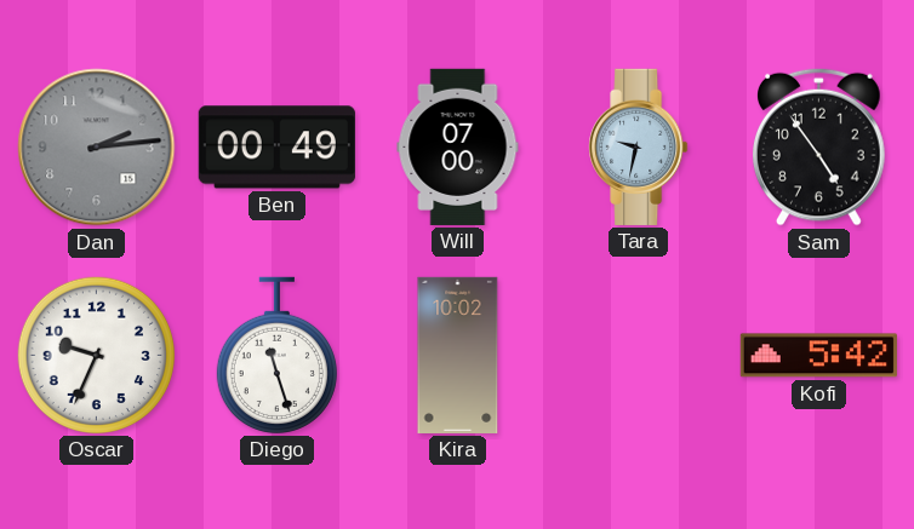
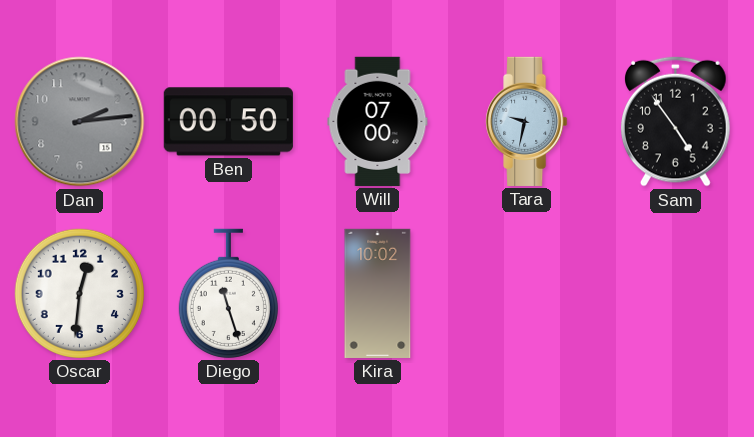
Ben: 00:49 -> 00:50 (228, 122)
Oscar: 9:34 -> 12:31 (79, 293)
Kofi: 5:42 -> none (818, 356)
